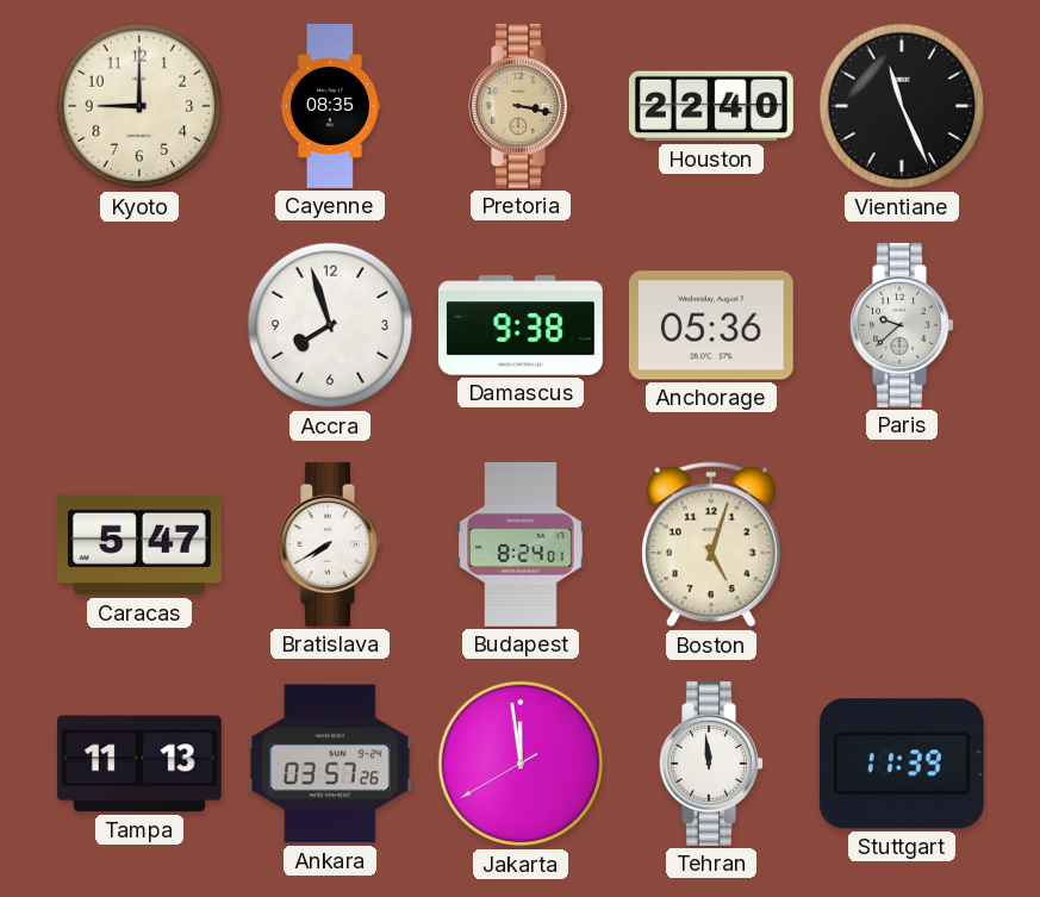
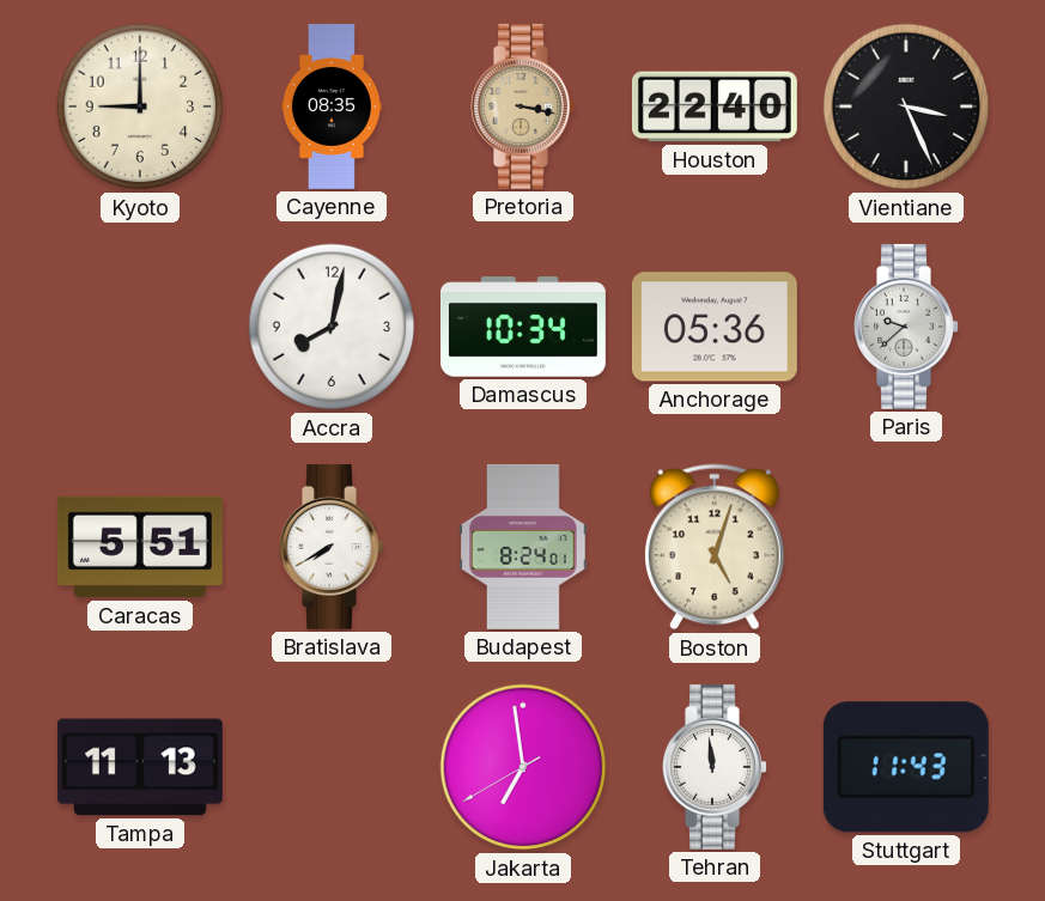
Vientiane: 11:26 -> 3:26 (906, 106)
Accra: 7:57 -> 8:02 (332, 327)
Damascus: 9:38 -> 10:34 (523, 327)
Caracas: 5:47 -> 5:51 (140, 547)
Ankara: 03:57 -> none (330, 764)
Jakarta: 11:58 -> 6:58 (523, 767)
Stuttgart: 11:39 -> 11:43 (906, 767)
